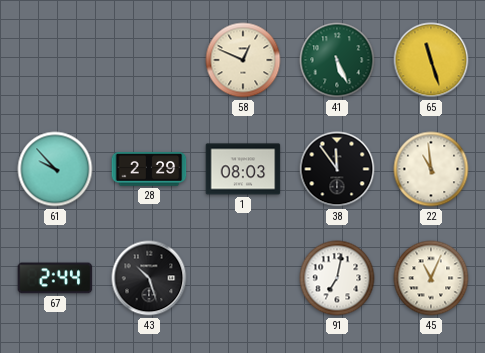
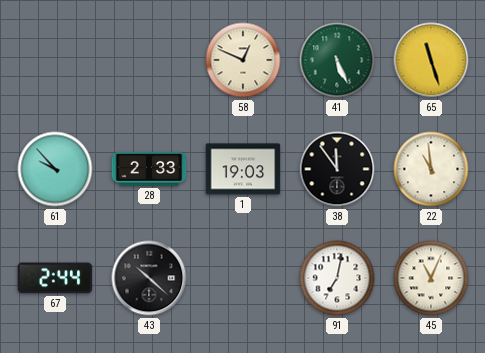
28: 2:29 -> 2:33 (149, 169)
1: 08:03 -> 19:03 (243, 169)
43: 10:27 -> 10:22 (149, 278)
